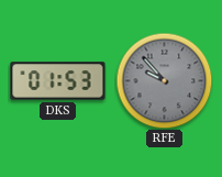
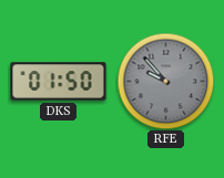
DKS: 01:53 -> 01:50 (59, 82)
